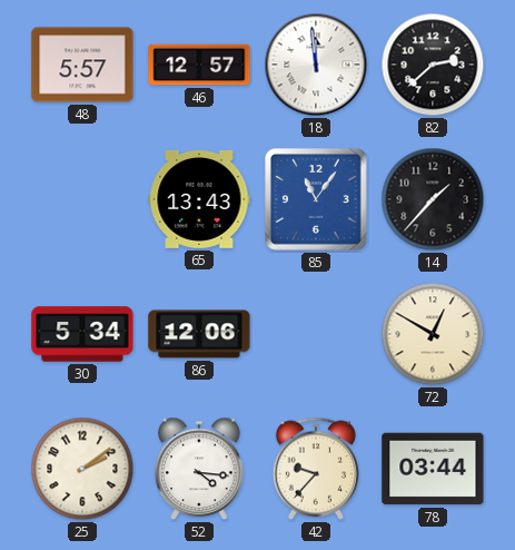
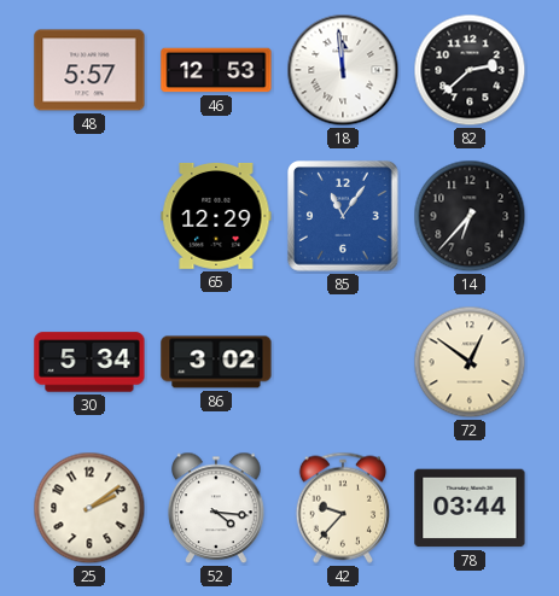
46: 12:57 -> 12:53 (216, 70)
65: 13:43 -> 12:29 (216, 216)
14: 1:37 -> 6:37 (470, 216)
86: 12:06 -> 3:02 (216, 362)
72: 12:50 -> 12:51 (470, 362)
